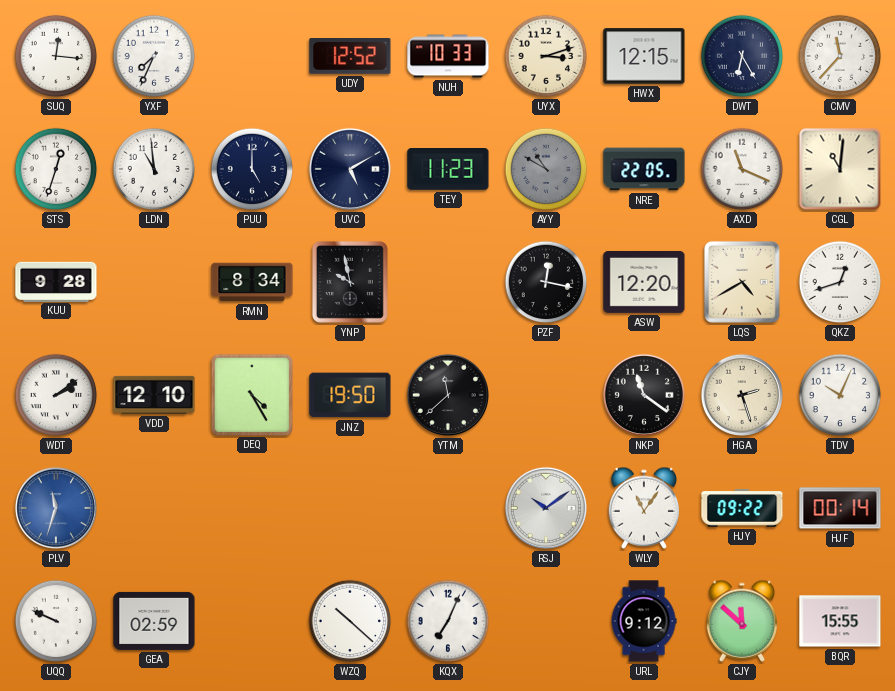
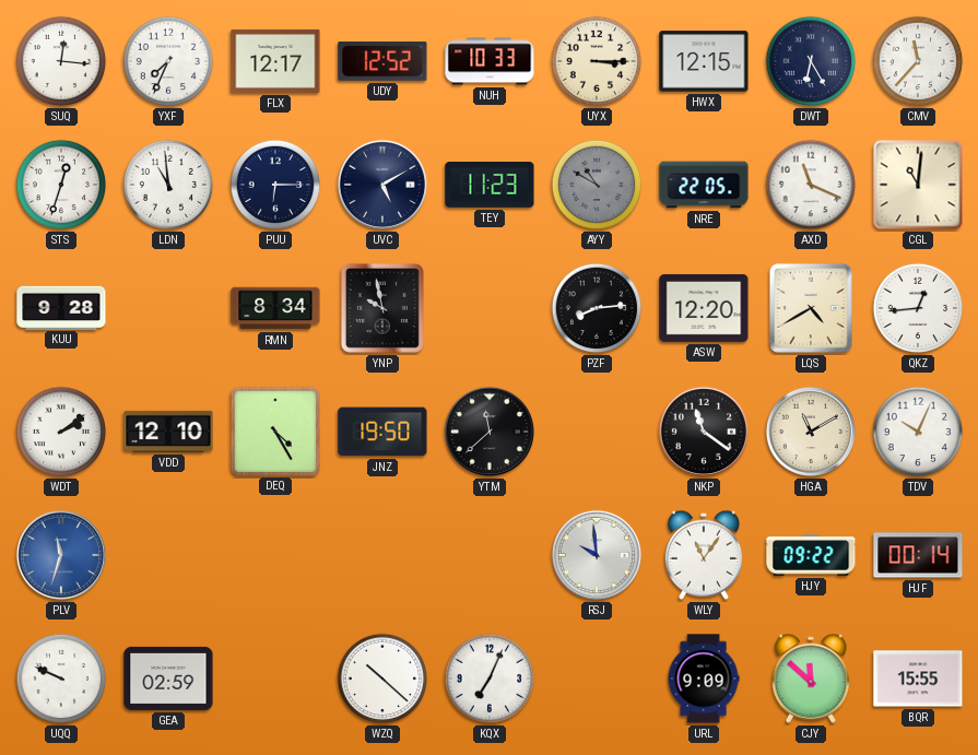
FLX: none -> 12:17 (275, 61)
UYX: 3:12 -> 3:15 (597, 61)
PUU: 5:00 -> 6:15 (275, 185)
PZF: 12:17 -> 8:14 (597, 308)
QKZ: 12:42 -> 12:44 (918, 308)
HGA: 2:27 -> 11:10 (811, 432)
RSJ: 10:09 -> 9:59 (597, 555)
URL: 9:12 -> 9:09 (704, 679)
